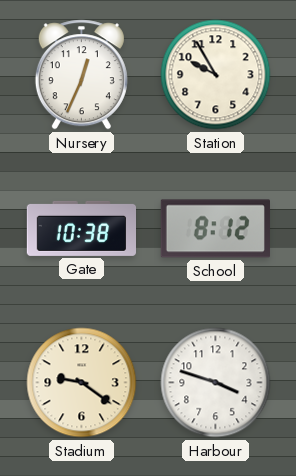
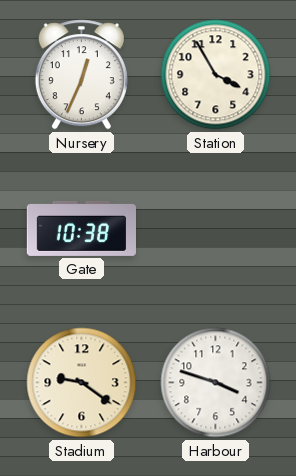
Station: 9:55 -> 3:55 (216, 75)
School: 8:12 -> none (215, 229)
